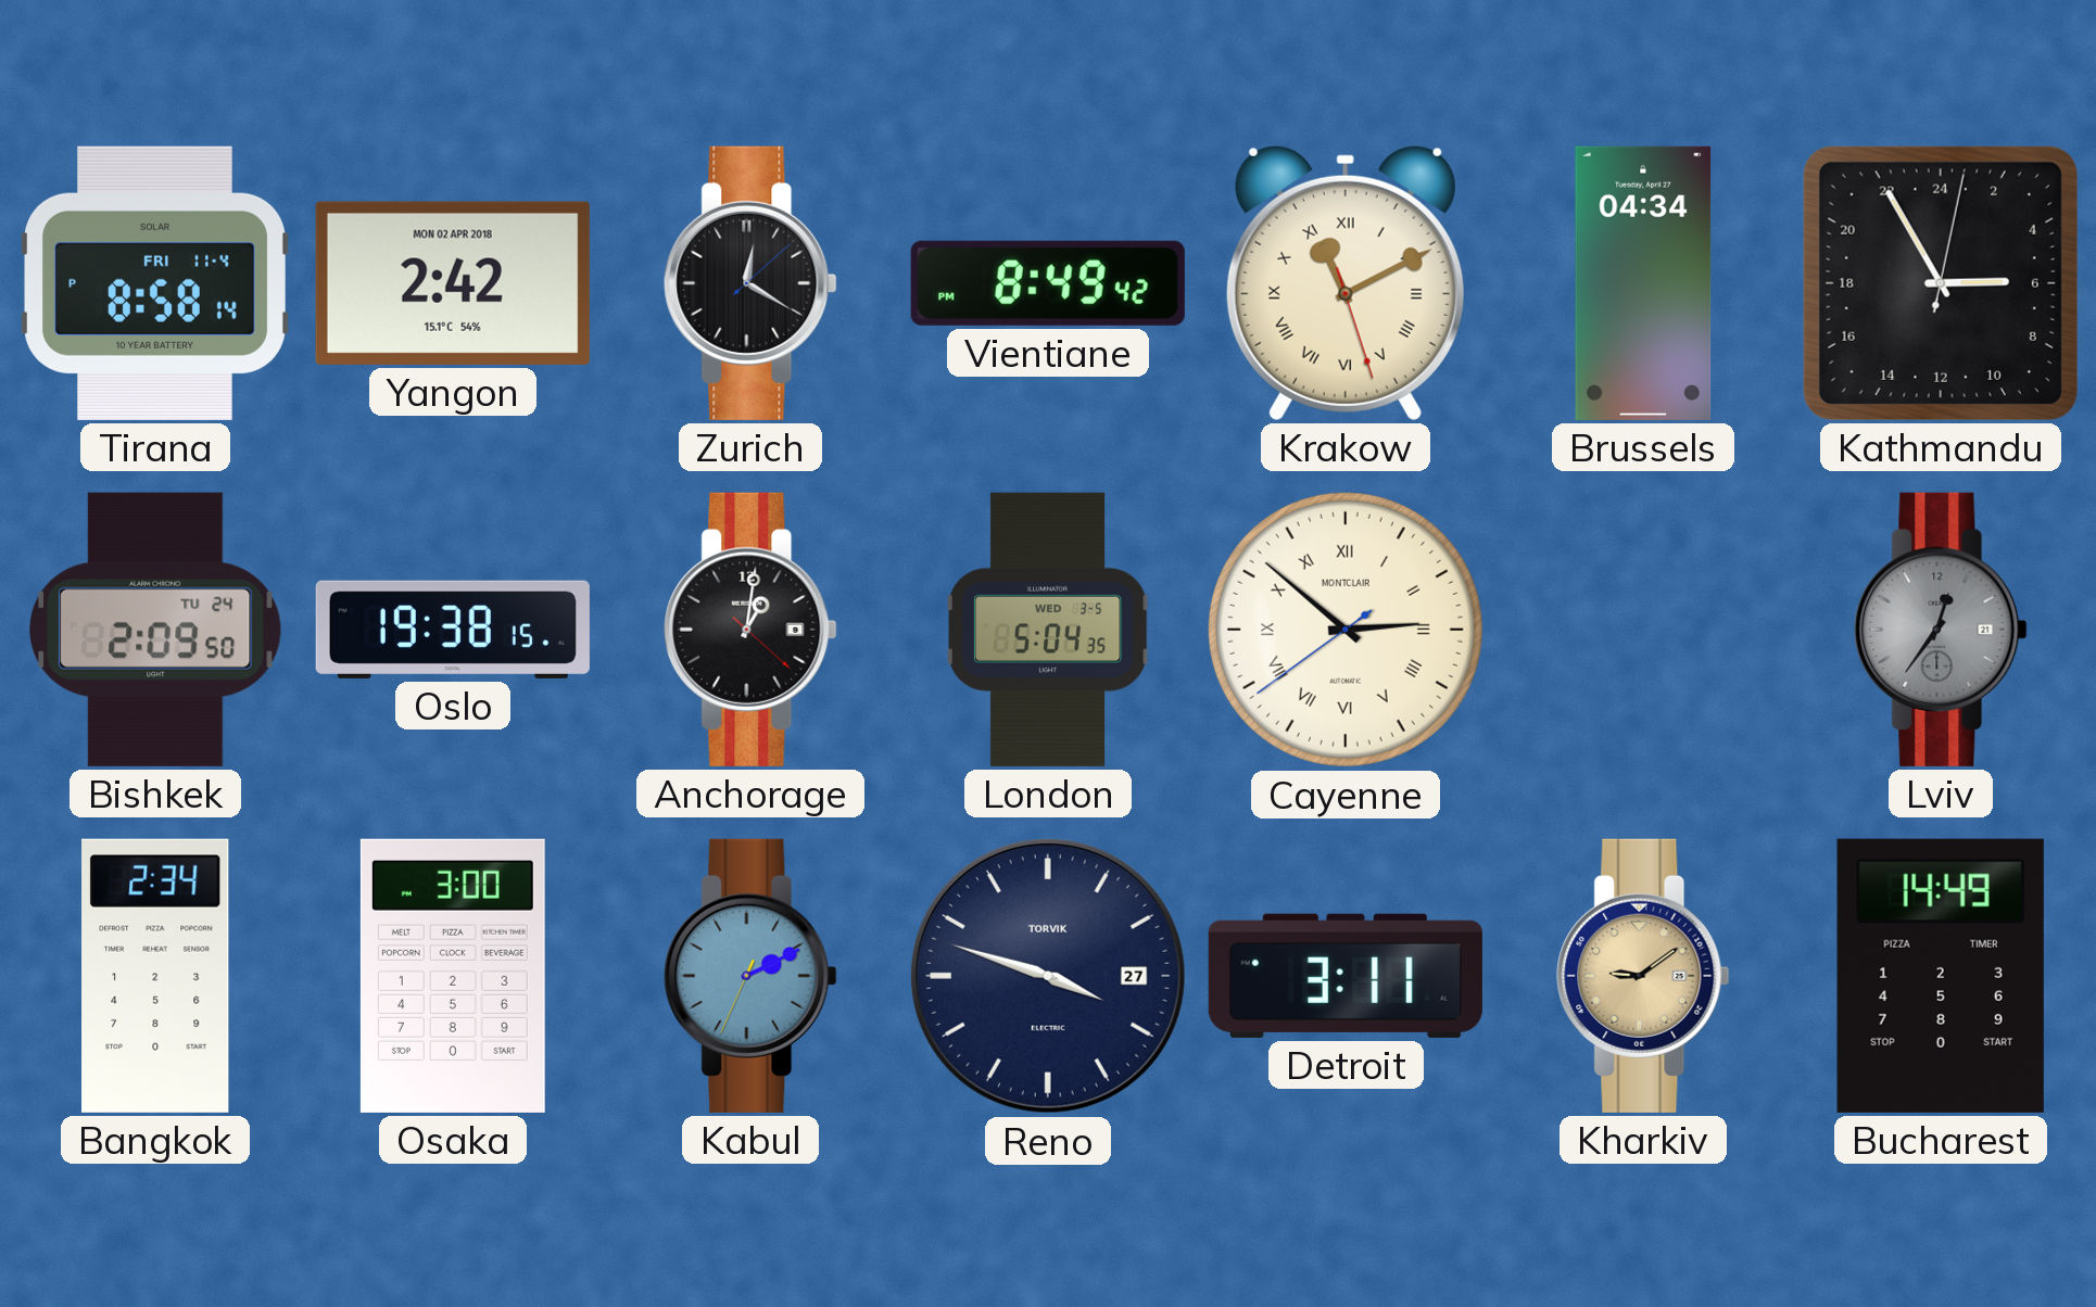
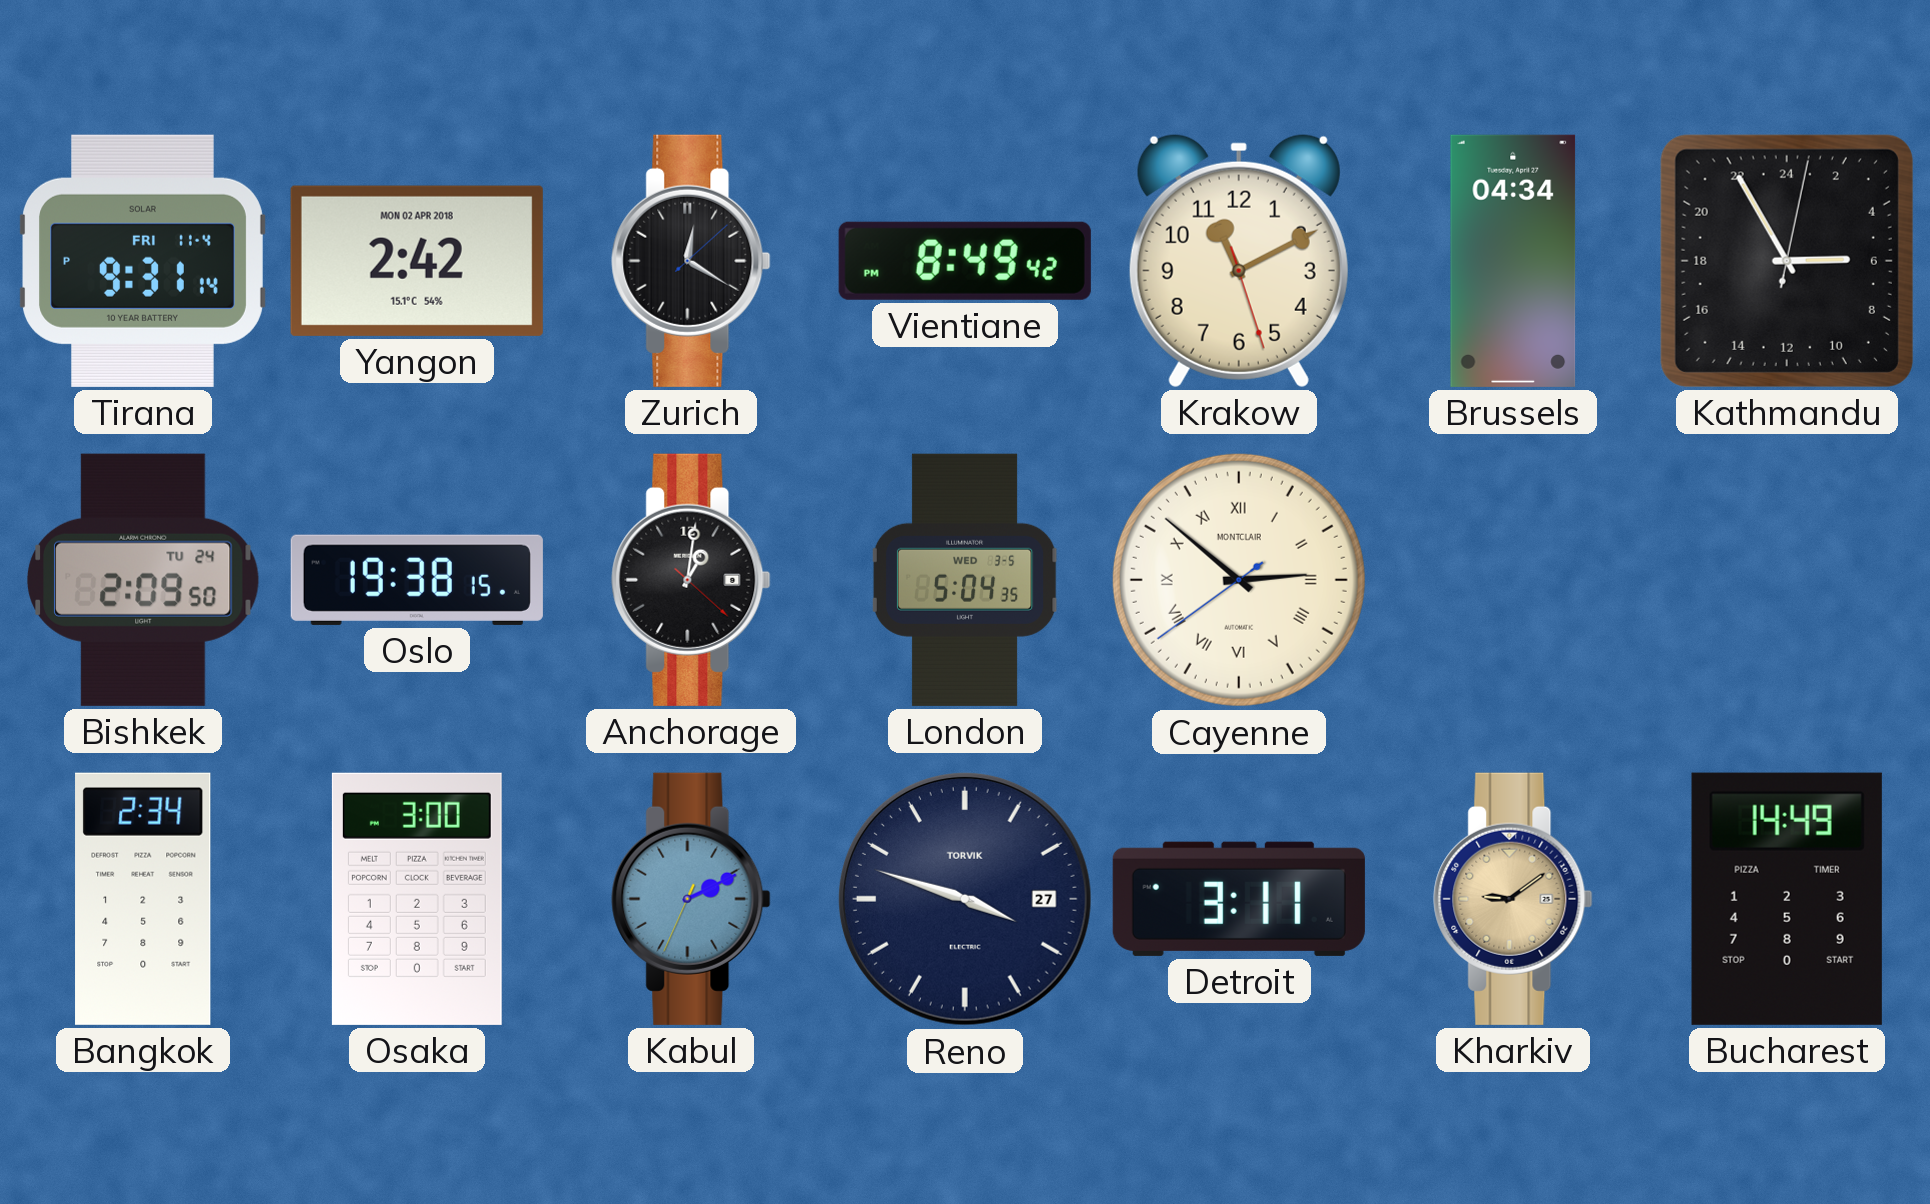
Tirana: 8:58 -> 9:31 (143, 261)
Krakow numerals: Roman -> Arabic (1239, 260)
Lviv: 12:36 -> none (1941, 630)
